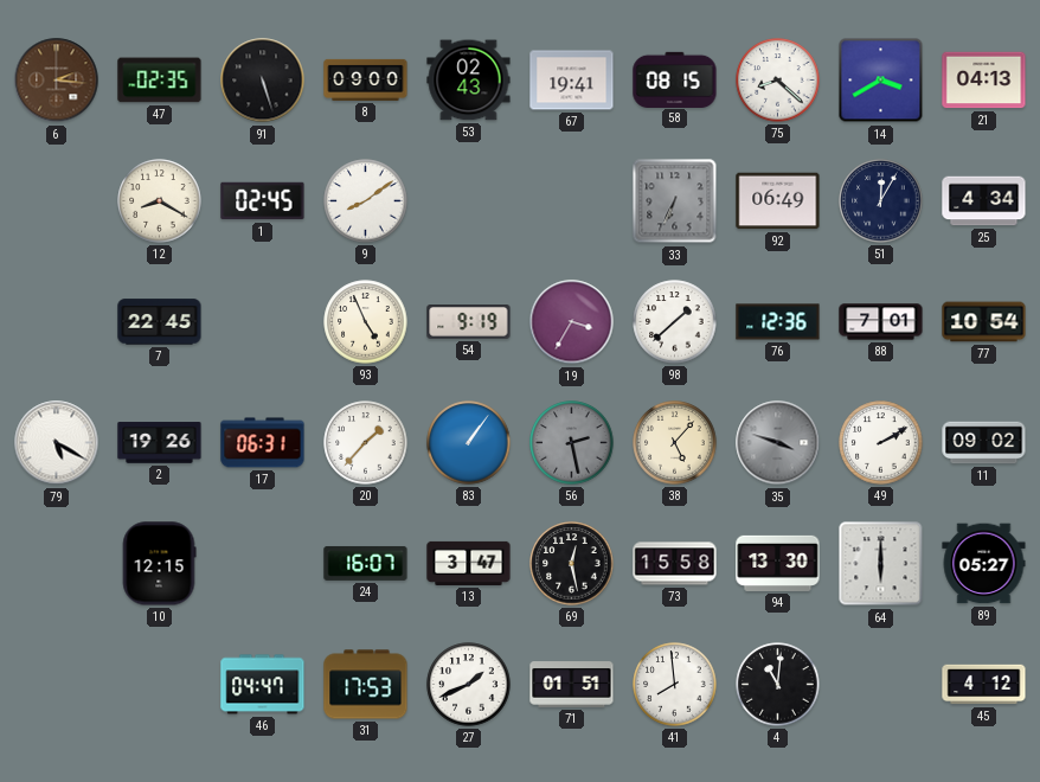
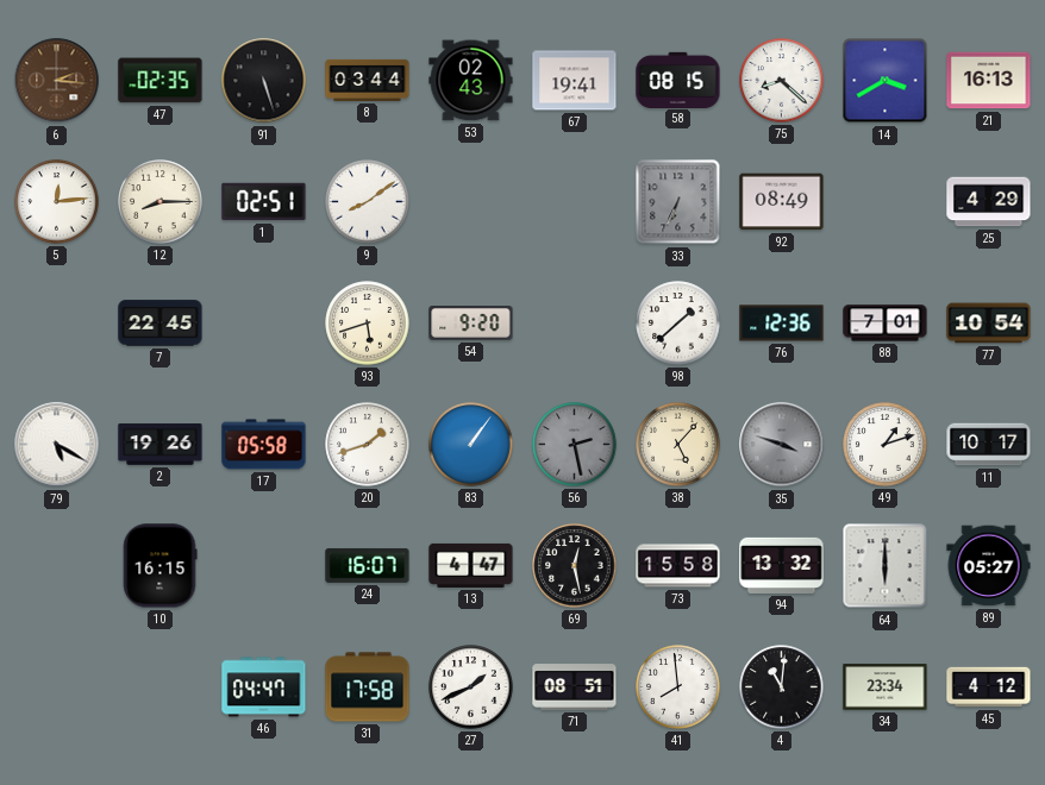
8: 09:00 -> 03:44 (368, 80)
21: 04:13 -> 16:13 (989, 81)
5: none -> 12:14 (57, 202)
12: 8:20 -> 8:15 (161, 202)
1: 02:45 -> 02:51 (264, 202)
92: 06:49 -> 08:49 (782, 202)
51: 12:05 -> none (881, 201)
25: 4:34 -> 4:29 (989, 202)
93: 4:56 -> 5:42 (368, 324)
54: 9:19 -> 9:20 (471, 324)
19: 3:35 -> none (572, 322)
17: 06:31 -> 05:58 (264, 445)
20: 1:37 -> 1:42 (368, 445)
49: 2:10 -> 1:12 (886, 445)
11: 09:02 -> 10:17 (989, 445)
10: 12:15 -> 16:15 (159, 566)
13: 3:47 -> 4:47 (471, 565)
94: 13:30 -> 13:32 (782, 565)
31: 17:53 -> 17:58 (368, 687)
71: 01:51 -> 08:51 (575, 687)
34: none -> 23:34 (886, 687)
